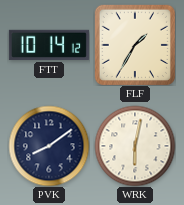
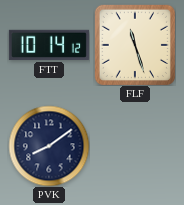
FLF: 1:35 -> 11:27 (135, 45)
WRK: 6:02 -> none (135, 146)
